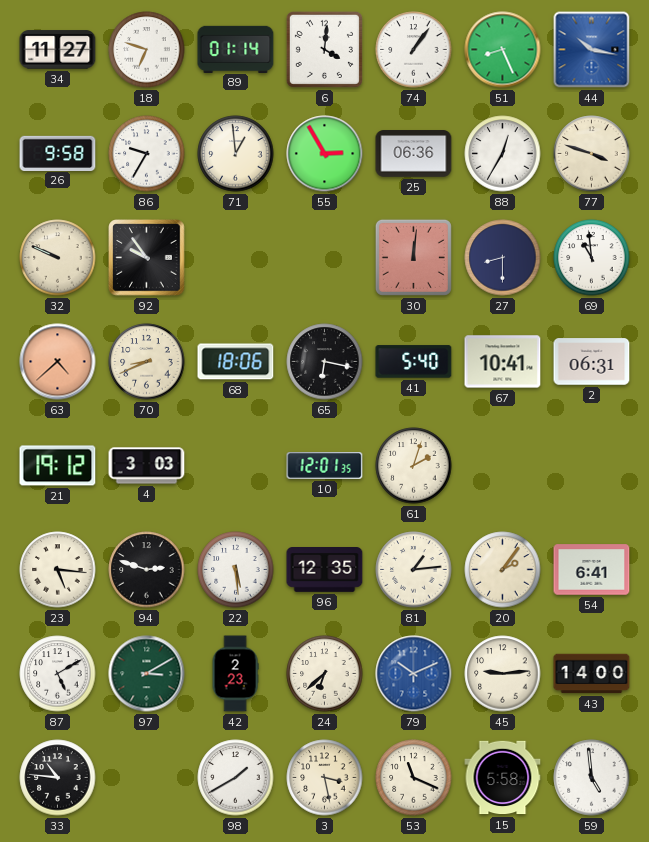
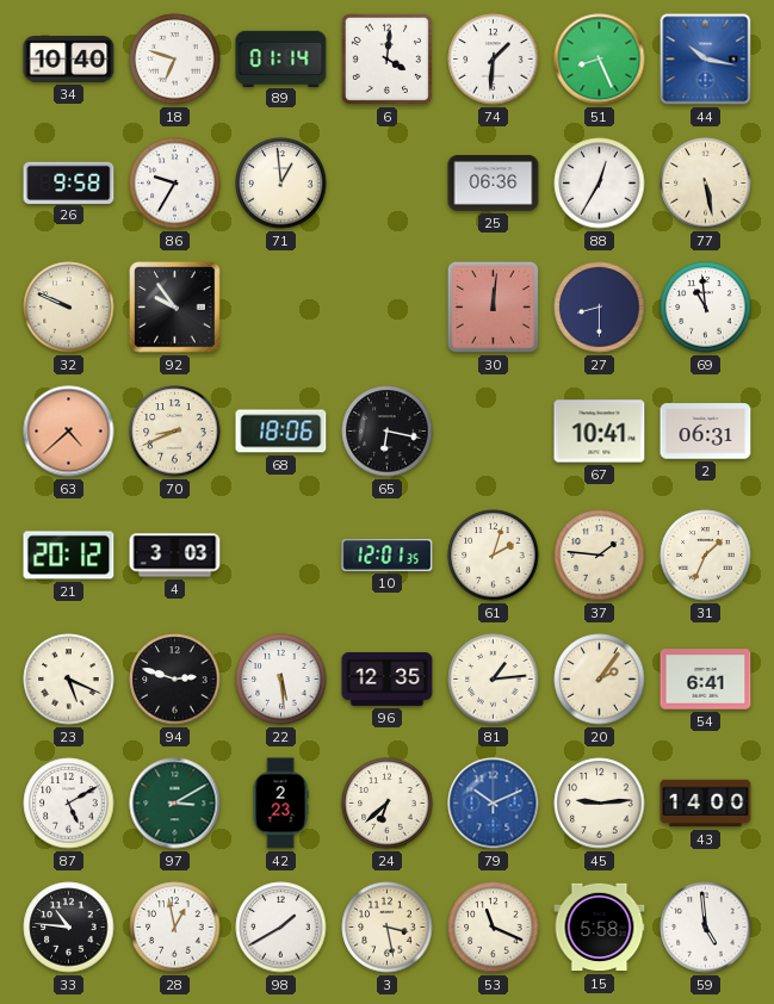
34: 11:27 -> 10:40 (69, 60)
74: 1:06 -> 1:31 (494, 60)
55: 2:55 -> none (325, 154)
77: 3:48 -> 5:28 (706, 184)
41: 5:40 -> none (414, 362)
21: 19:12 -> 20:12 (69, 556)
37: none -> 1:46 (600, 556)
31: none -> 1:34 (706, 556)
23: 5:16 -> 5:19 (69, 680)
28: none -> 12:58 (175, 928)
